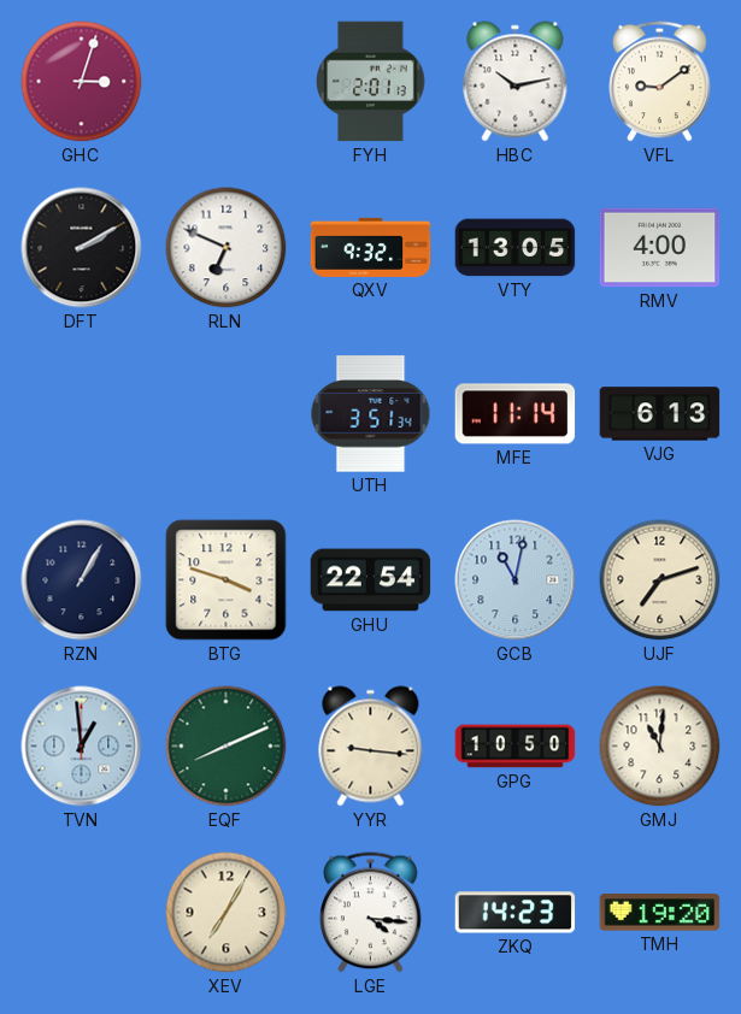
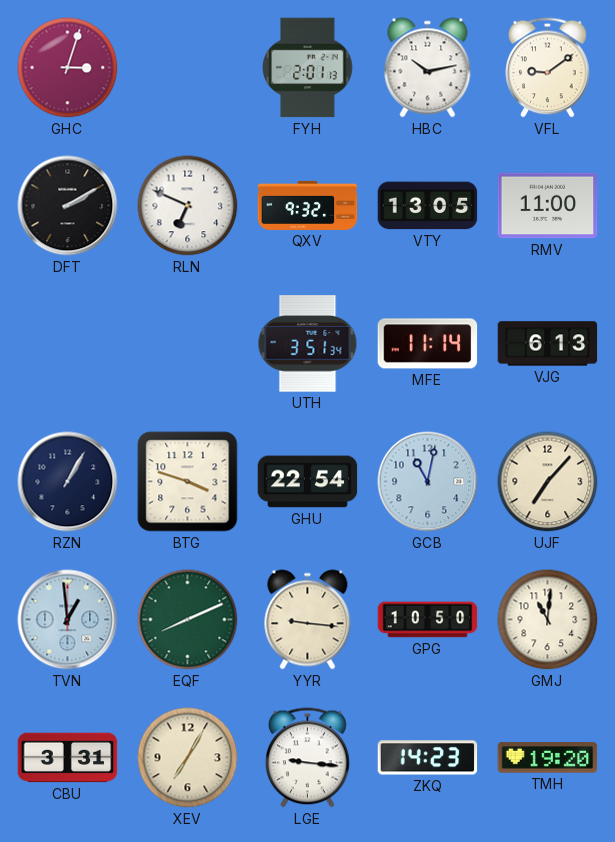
RMV: 4:00 -> 11:00 (548, 206)
UJF: 7:12 -> 7:07 (548, 482)
CBU: none -> 3:31 (68, 758)
LGE: 4:16 -> 9:16 (308, 758)
